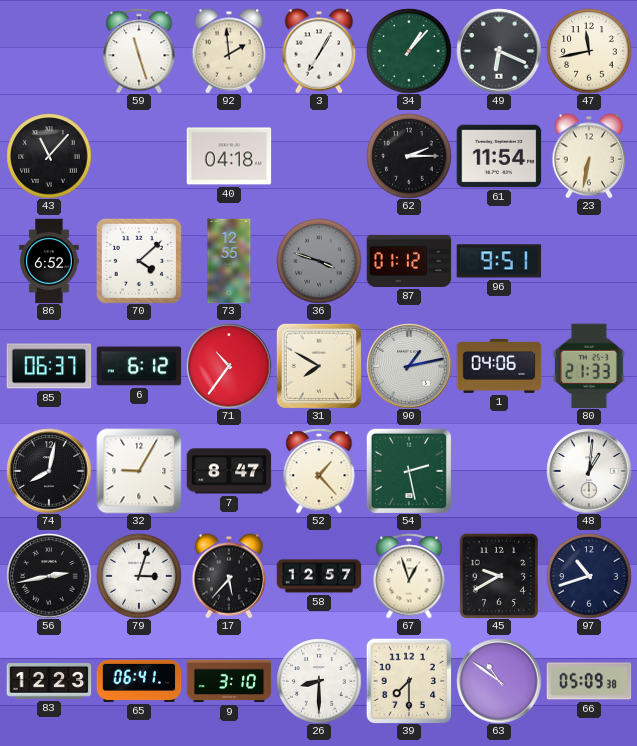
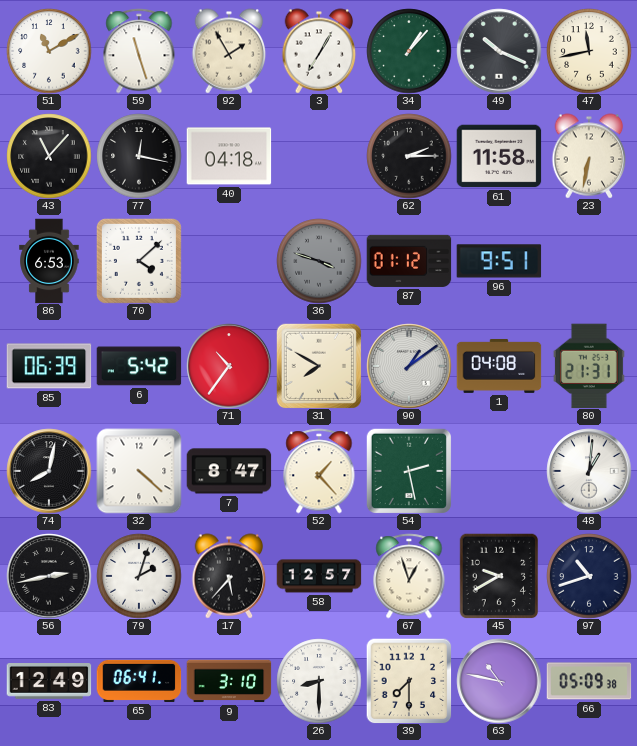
51: none -> 11:10 (49, 51)
92: 1:59 -> 1:55 (229, 51)
49: 6:19 -> 10:19 (499, 51)
77: none -> 12:17 (139, 156)
61: 11:54 -> 11:58 (499, 156)
86: 6:52 -> 6:53 (49, 261)
73: 12:55 -> none (229, 261)
85: 06:37 -> 06:39 (49, 366)
6: 6:12 -> 5:42 (139, 366)
90: 1:13 -> 1:09 (409, 366)
1: 04:06 -> 04:08 (499, 366)
80: 21:33 -> 21:31 (589, 366)
32: 9:05 -> 4:22 (139, 471)
79: 3:03 -> 2:03 (139, 576)
83: 12:23 -> 12:49 (49, 682)
63: 10:51 -> 10:47 (499, 681)
